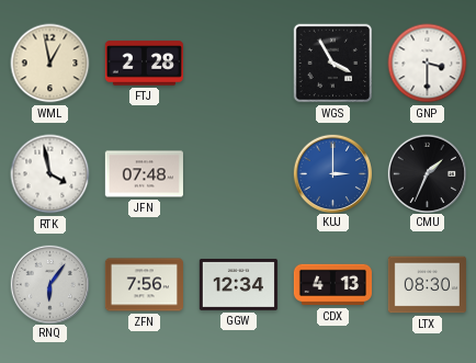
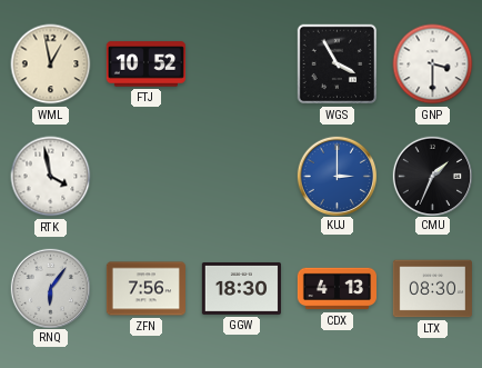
FTJ: 2:28 -> 10:52 (145, 64)
JFN: 07:48 -> none (144, 174)
GGW: 12:34 -> 18:30 (241, 288)
